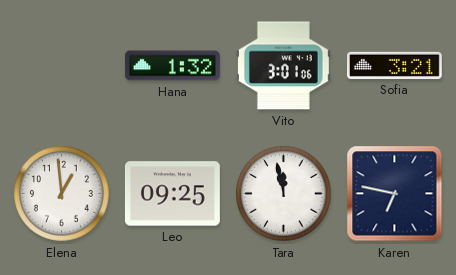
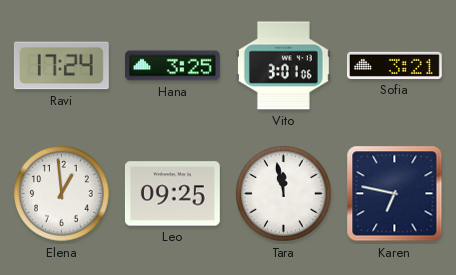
Ravi: none -> 17:24 (61, 66)
Hana: 1:32 -> 3:25 (172, 66)
